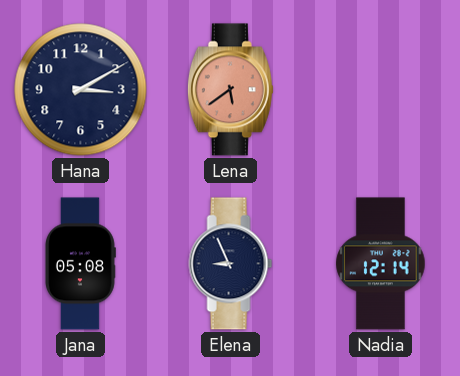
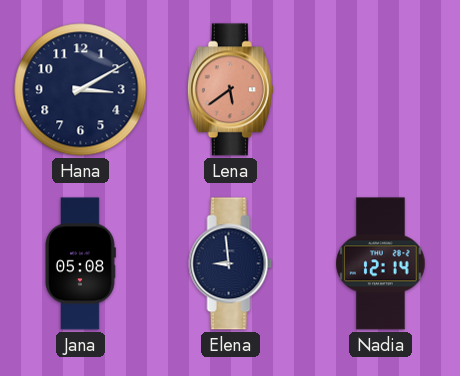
Elena: 8:56 -> 8:59 (231, 264)
